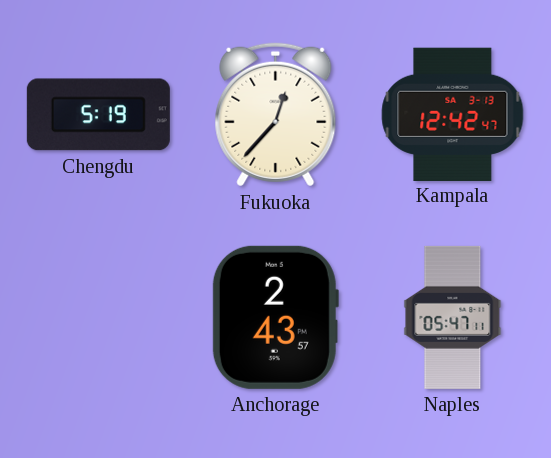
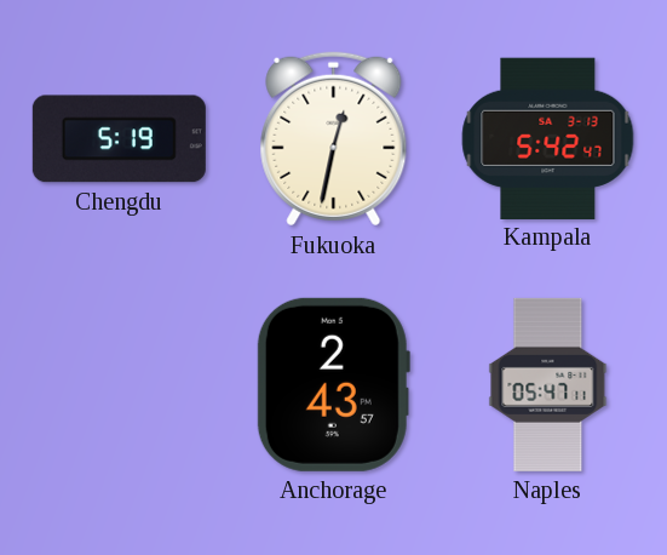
Fukuoka: 12:37 -> 12:32 (334, 139)
Kampala: 12:42 -> 5:42 (548, 138)
